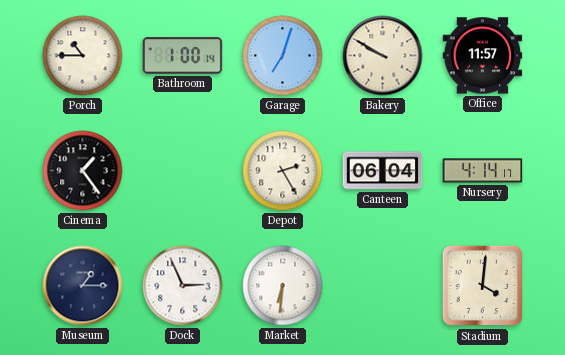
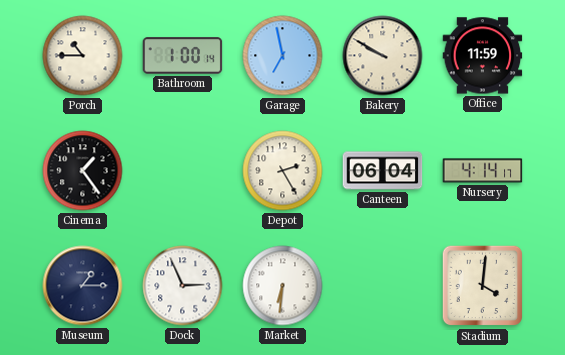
Garage: 7:03 -> 6:58 (283, 56)
Office: 11:57 -> 11:59 (483, 56)
